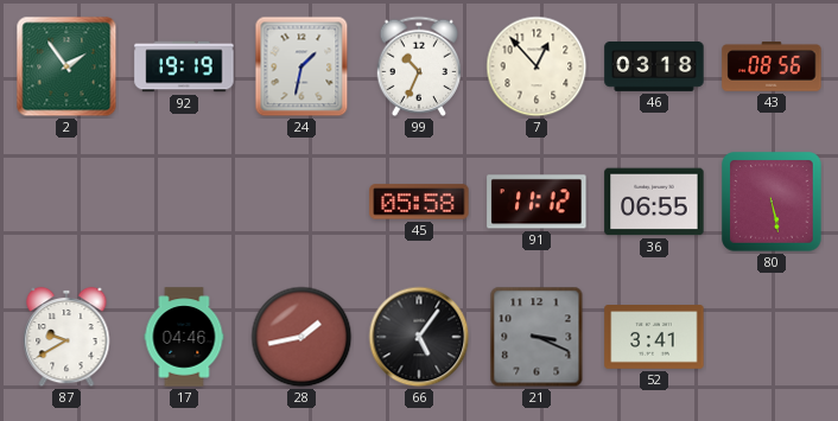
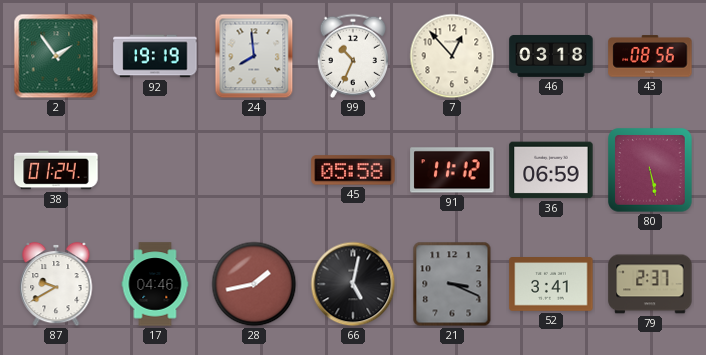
24: 1:32 -> 7:59 (254, 56)
38: none -> 01:24 (56, 170)
36: 06:55 -> 06:59 (551, 170)
66: 5:06 -> 5:02 (353, 284)
79: none -> 2:37 (650, 284)
